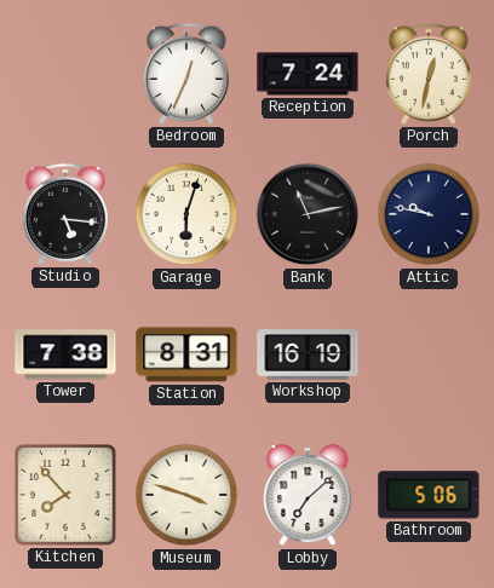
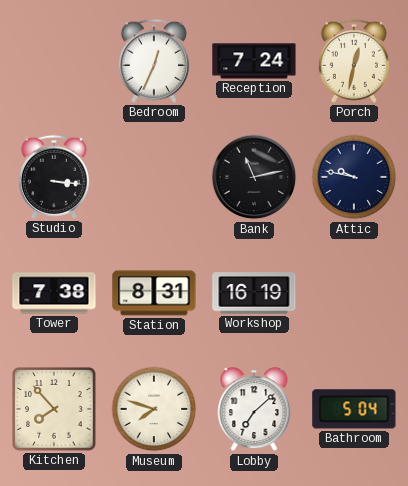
Studio: 5:16 -> 3:16 (54, 177)
Garage: 6:03 -> none (186, 214)
Museum: 3:48 -> 7:48 (154, 409)
Bathroom: 5:06 -> 5:04 (354, 409)
